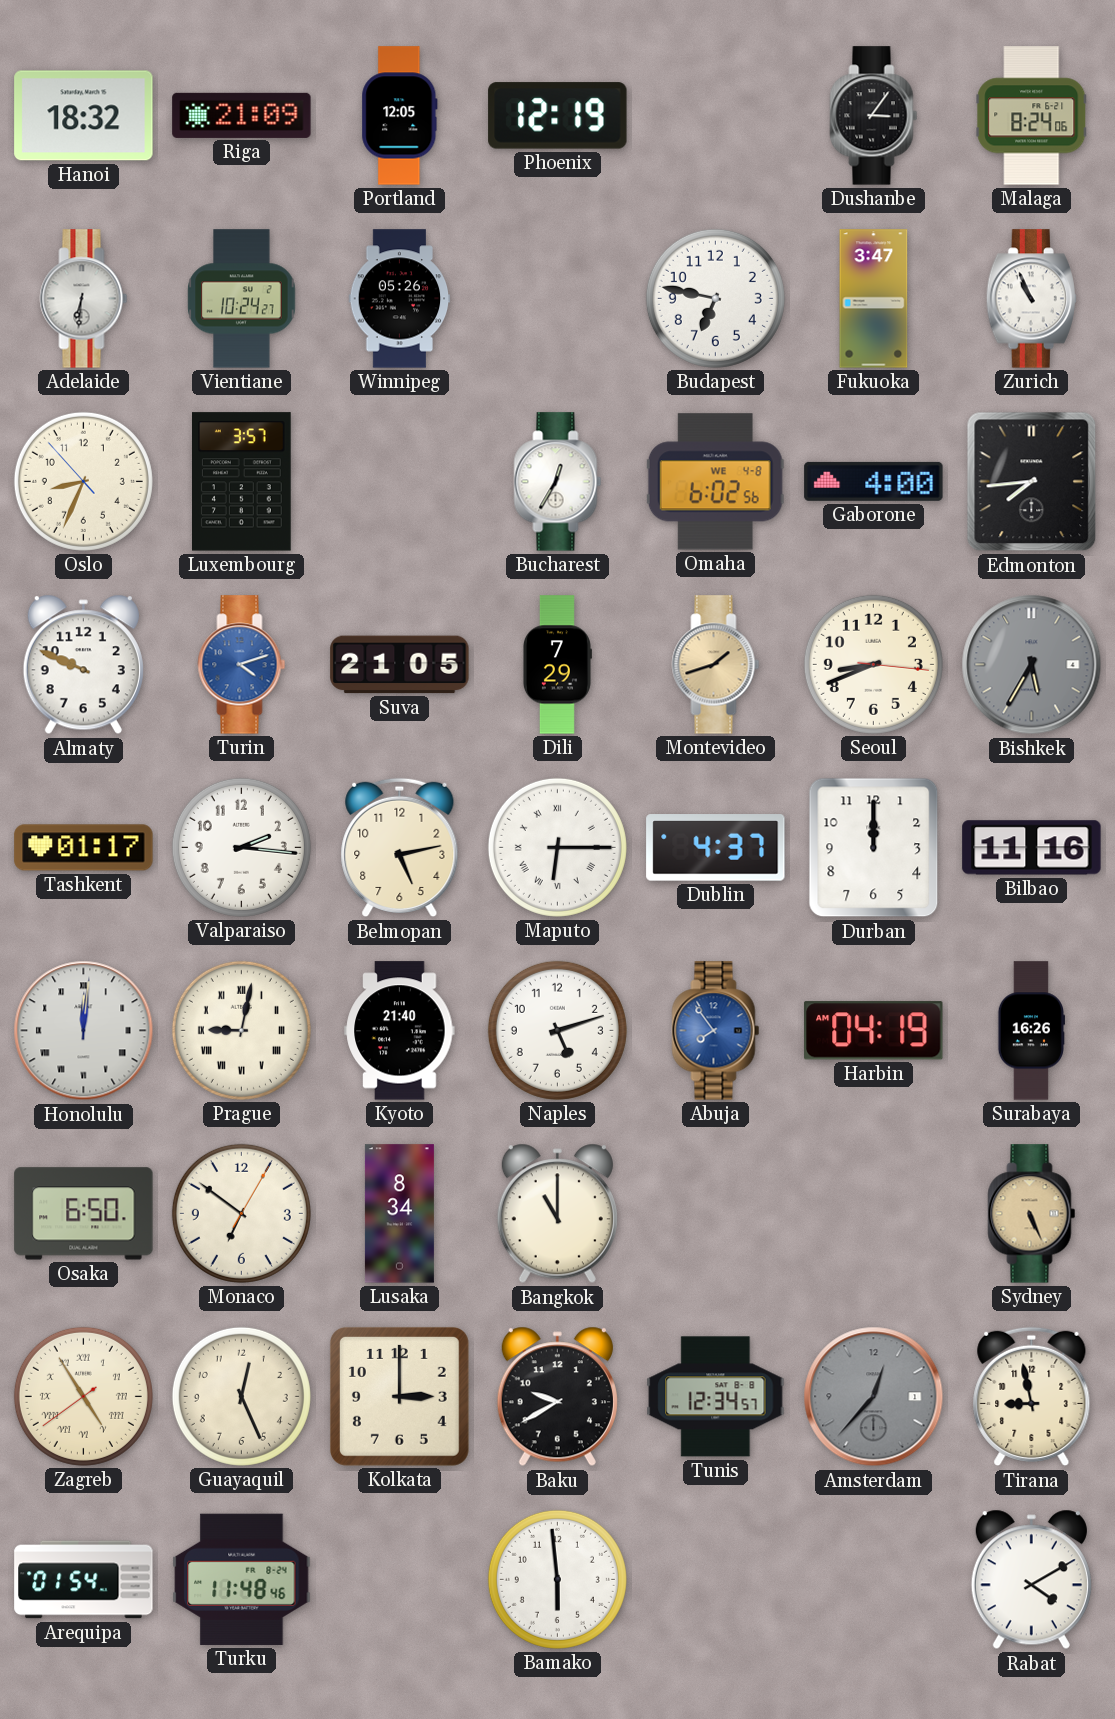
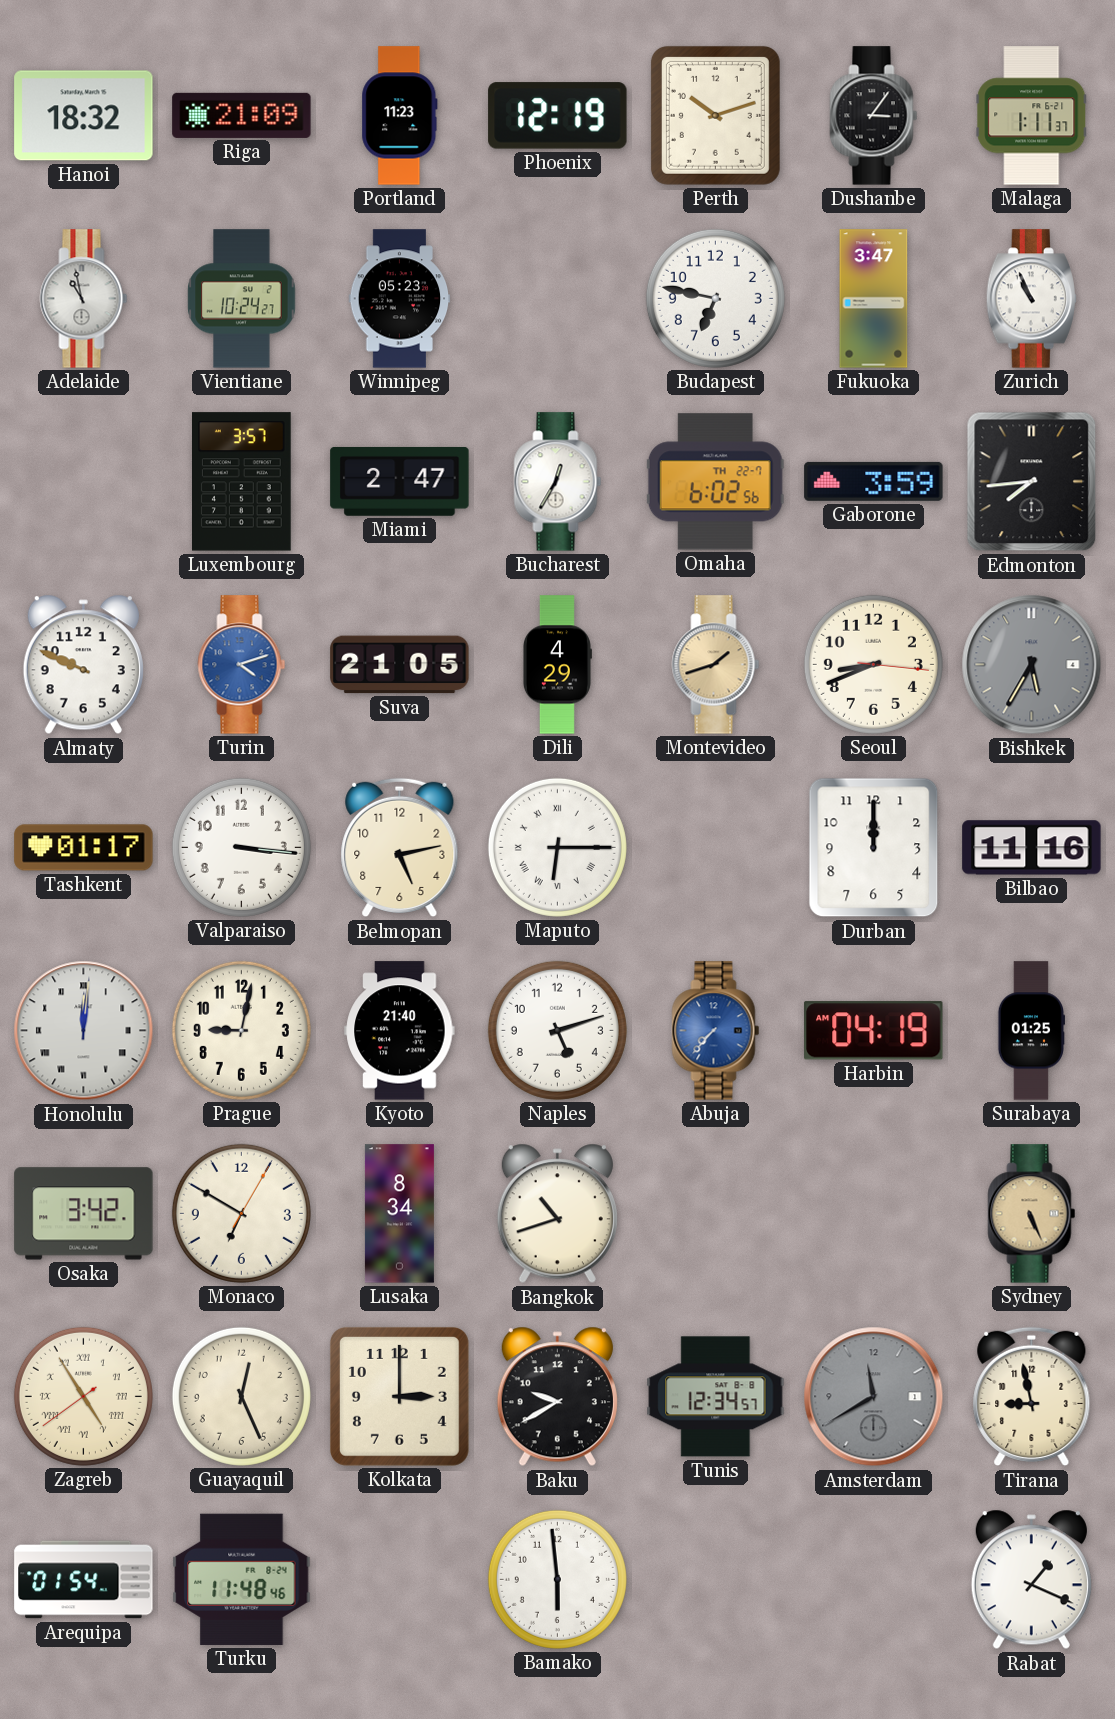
Portland: 12:05 -> 11:23 (400, 116)
Perth: none -> 10:12 (715, 115)
Malaga: 8:24 -> 1:11 (1032, 116)
Adelaide: 6:31 -> 10:58 (84, 299)
Winnipeg: 05:26 -> 05:23 (400, 299)
Oslo: 8:33 -> none (83, 481)
Miami: none -> 2:47 (400, 481)
Omaha date: WE 4-8 -> TH 22-7 (715, 482)
Gaborone: 4:00 -> 3:59 (874, 481)
Dili: 7:29 -> 4:29 (557, 665)
Valparaiso: 2:16 -> 3:16 (241, 847)
Dublin: 4:37 -> none (716, 848)
Prague numerals: Roman -> Arabic (241, 1030)
Abuja: 7:54 -> 7:37 (716, 1031)
Surabaya: 16:26 -> 01:25 (1031, 1031)
Osaka: 6:50 -> 3:42 (84, 1214)
Monaco: 6:51 -> 6:50 (241, 1213)
Bangkok: 11:00 -> 10:42 (557, 1214)
Amsterdam: 12:37 -> 11:40 (874, 1397)
Rabat: 4:10 -> 1:19 (1031, 1580)
